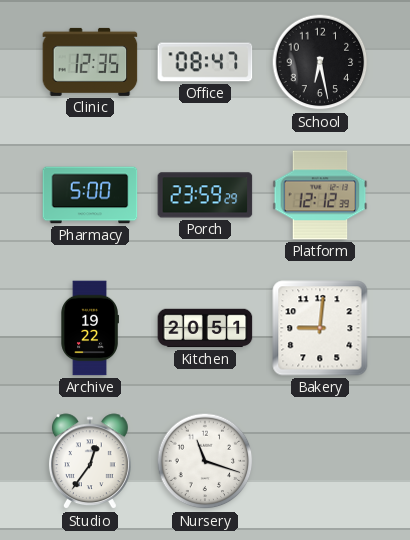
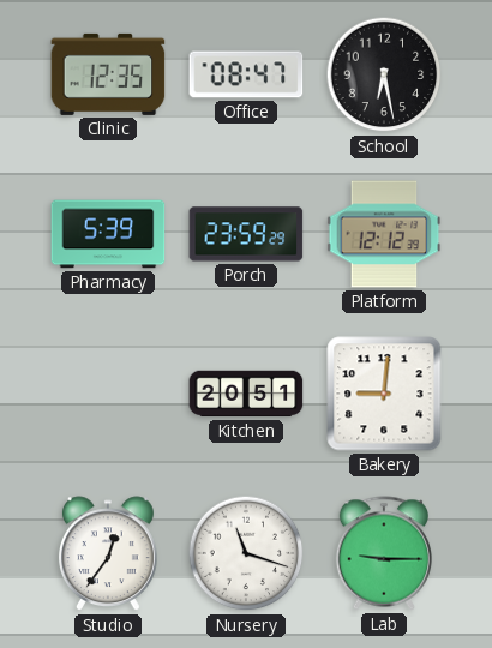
Pharmacy: 5:00 -> 5:39 (108, 234)
Archive: 19:22 -> none (90, 328)
Lab: none -> 9:15 (383, 553)
